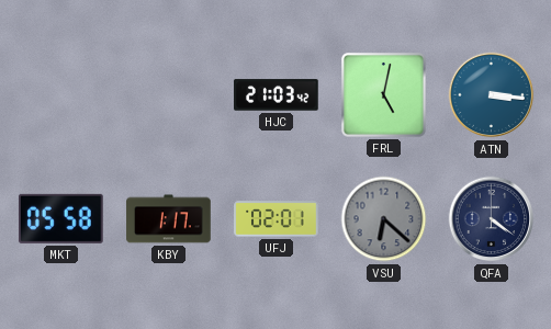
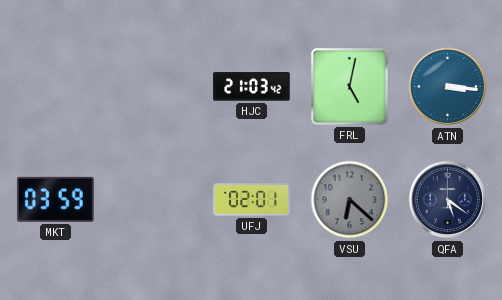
MKT: 05:58 -> 03:59 (55, 199)
KBY: 1:17 -> none (169, 219)
QFA: 4:21 -> 5:21 (448, 200)
